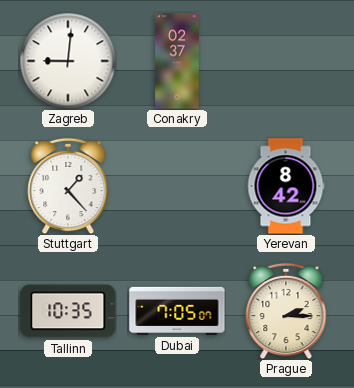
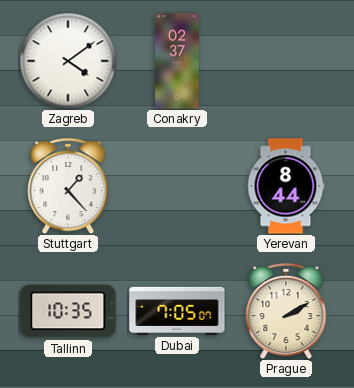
Zagreb: 9:01 -> 4:09 (68, 61)
Yerevan: 8:42 -> 8:44 (286, 186)
Prague: 2:15 -> 2:10 (286, 311)
